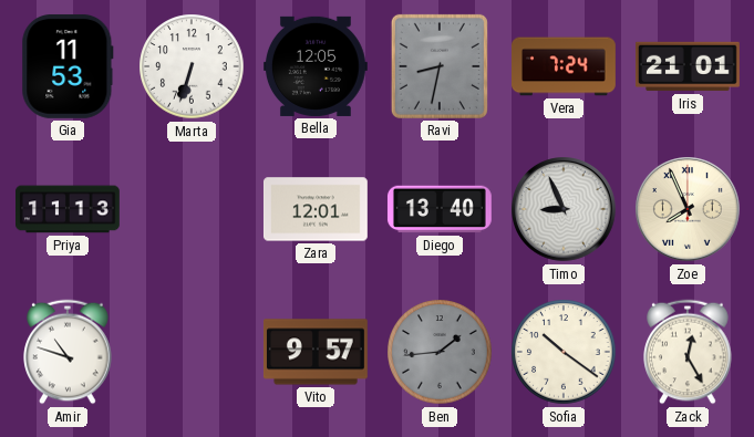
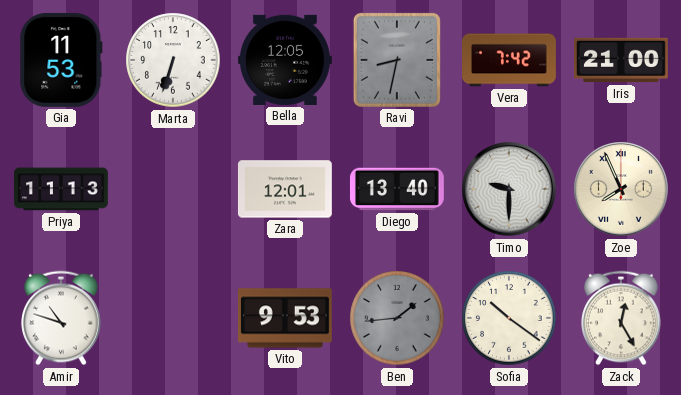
Vera: 7:24 -> 7:42 (510, 60)
Iris: 21:01 -> 21:00 (622, 60)
Timo: 8:56 -> 9:30 (510, 190)
Vito: 9:57 -> 9:53 (285, 318)
